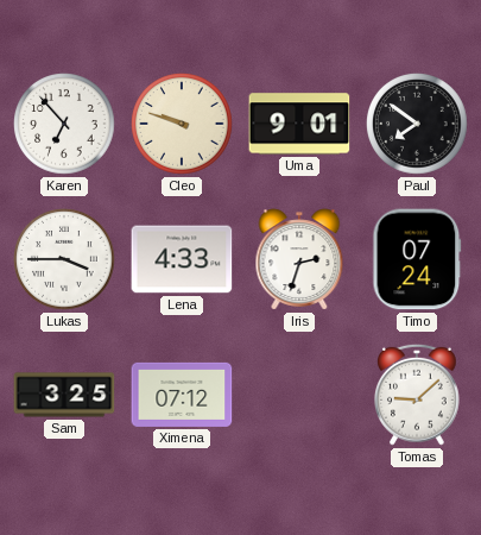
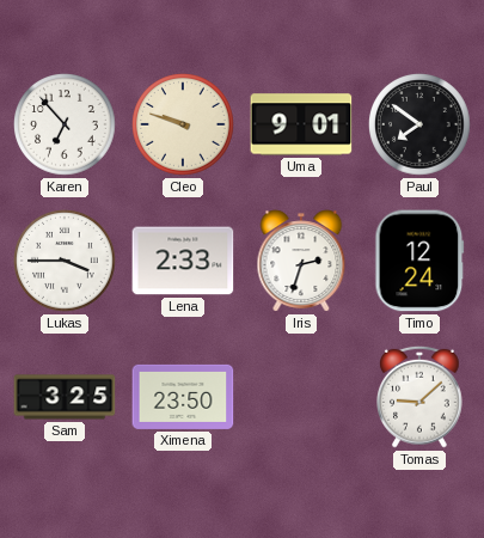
Lena: 4:33 -> 2:33 (183, 261)
Timo: 07:24 -> 12:24 (419, 261)
Ximena: 07:12 -> 23:50 (183, 397)
